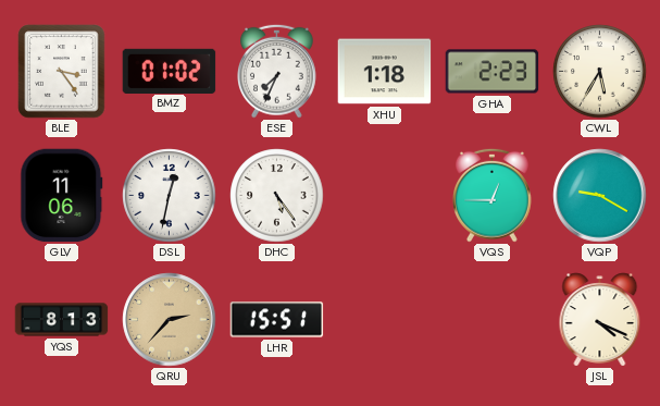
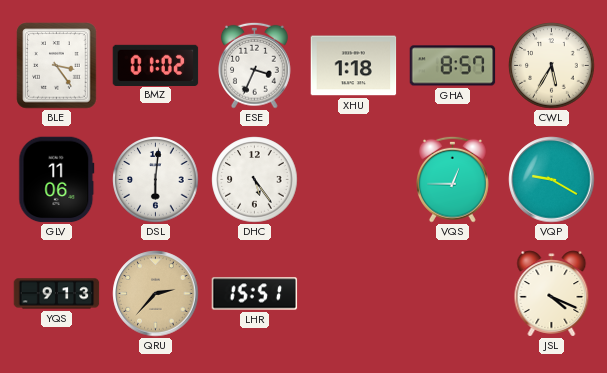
ESE: 7:34 -> 3:34 (255, 65)
GHA: 2:23 -> 8:57 (453, 66)
DSL: 12:32 -> 6:01 (156, 180)
YQS: 8:13 -> 9:13 (57, 294)
